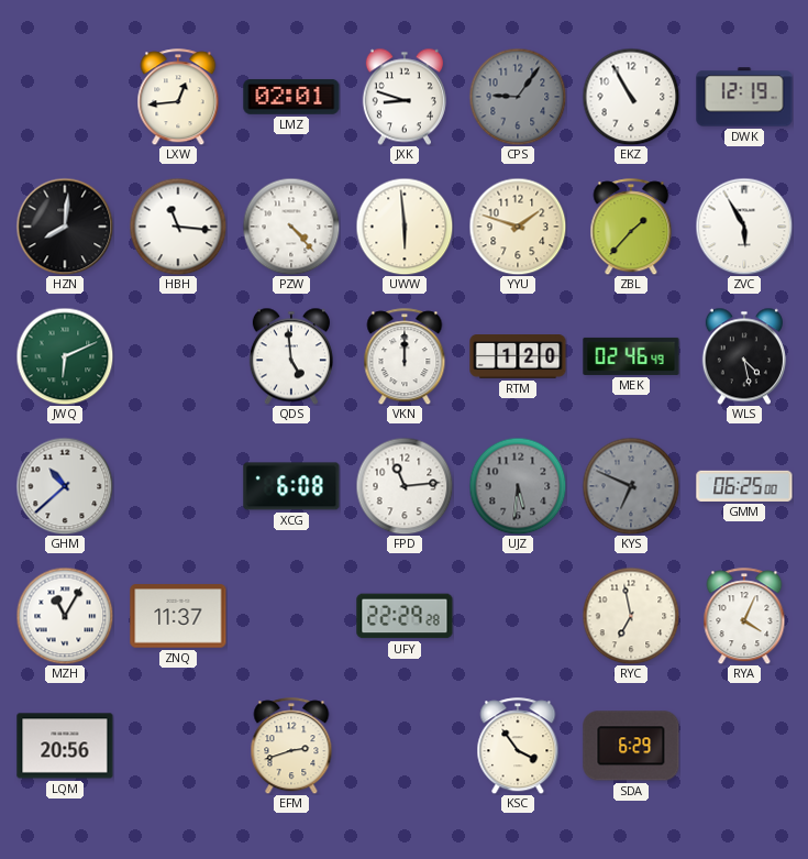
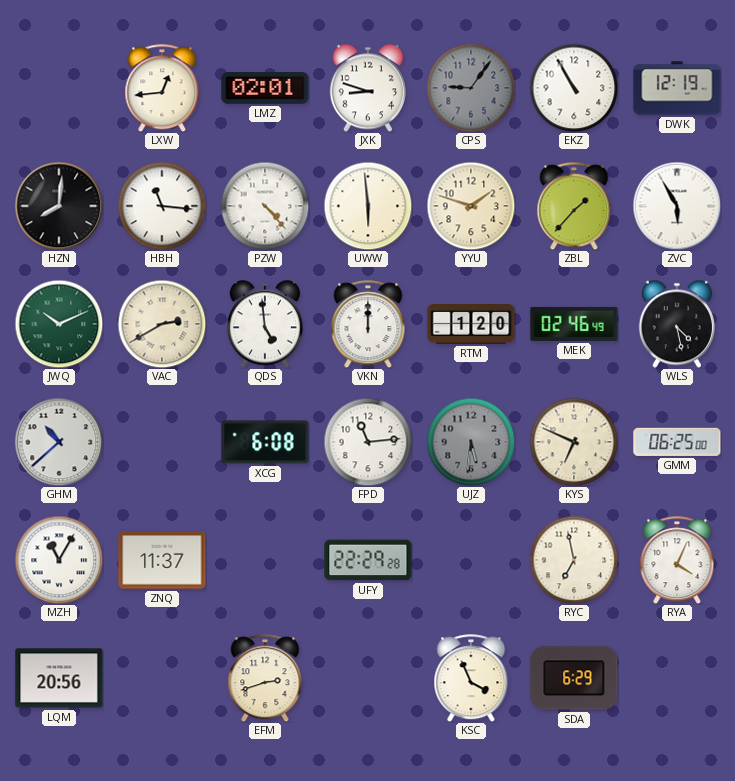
JWQ: 6:11 -> 10:11 (59, 324)
VAC: none -> 2:40 (162, 324)
KYS dial: grey -> cream (574, 442)
KSC: 3:54 -> 3:56 (471, 678)
